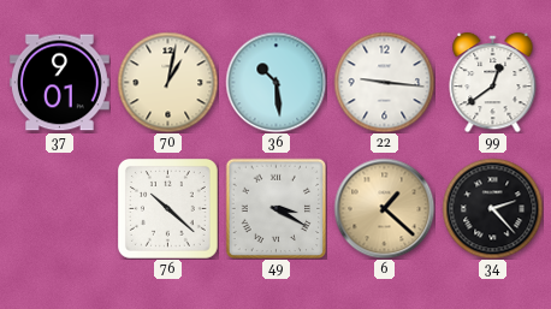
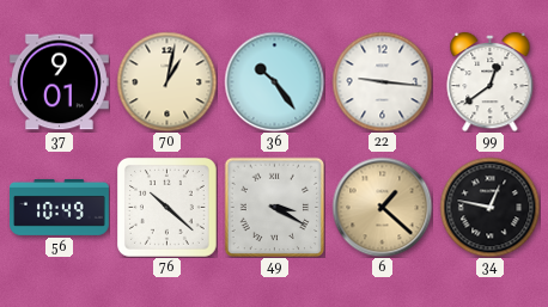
36: 10:29 -> 10:24 (274, 81)
56: none -> 10:49 (60, 207)
34: 2:23 -> 12:47 (489, 207)
